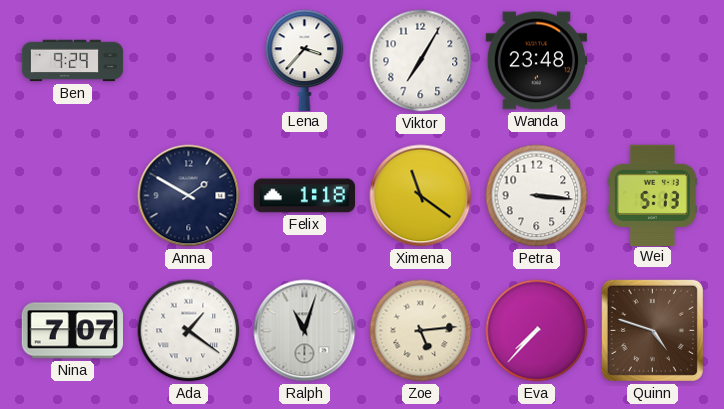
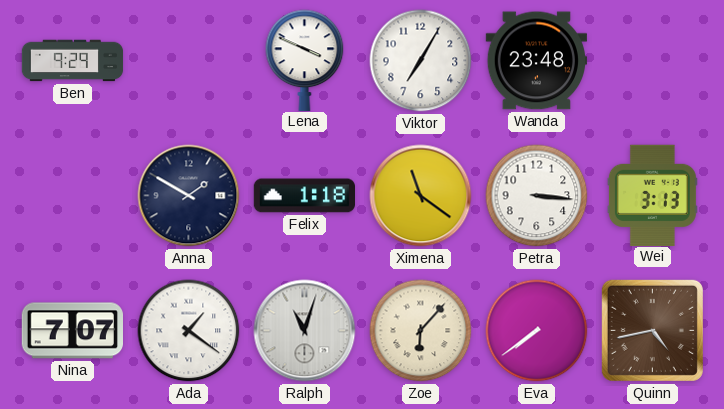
Lena: 3:37 -> 3:49 (305, 60)
Wei: 5:13 -> 3:13 (652, 195)
Zoe: 5:14 -> 6:07 (421, 331)
Eva: 7:37 -> 7:39 (537, 331)
Quinn: 4:48 -> 4:43 (652, 330)
